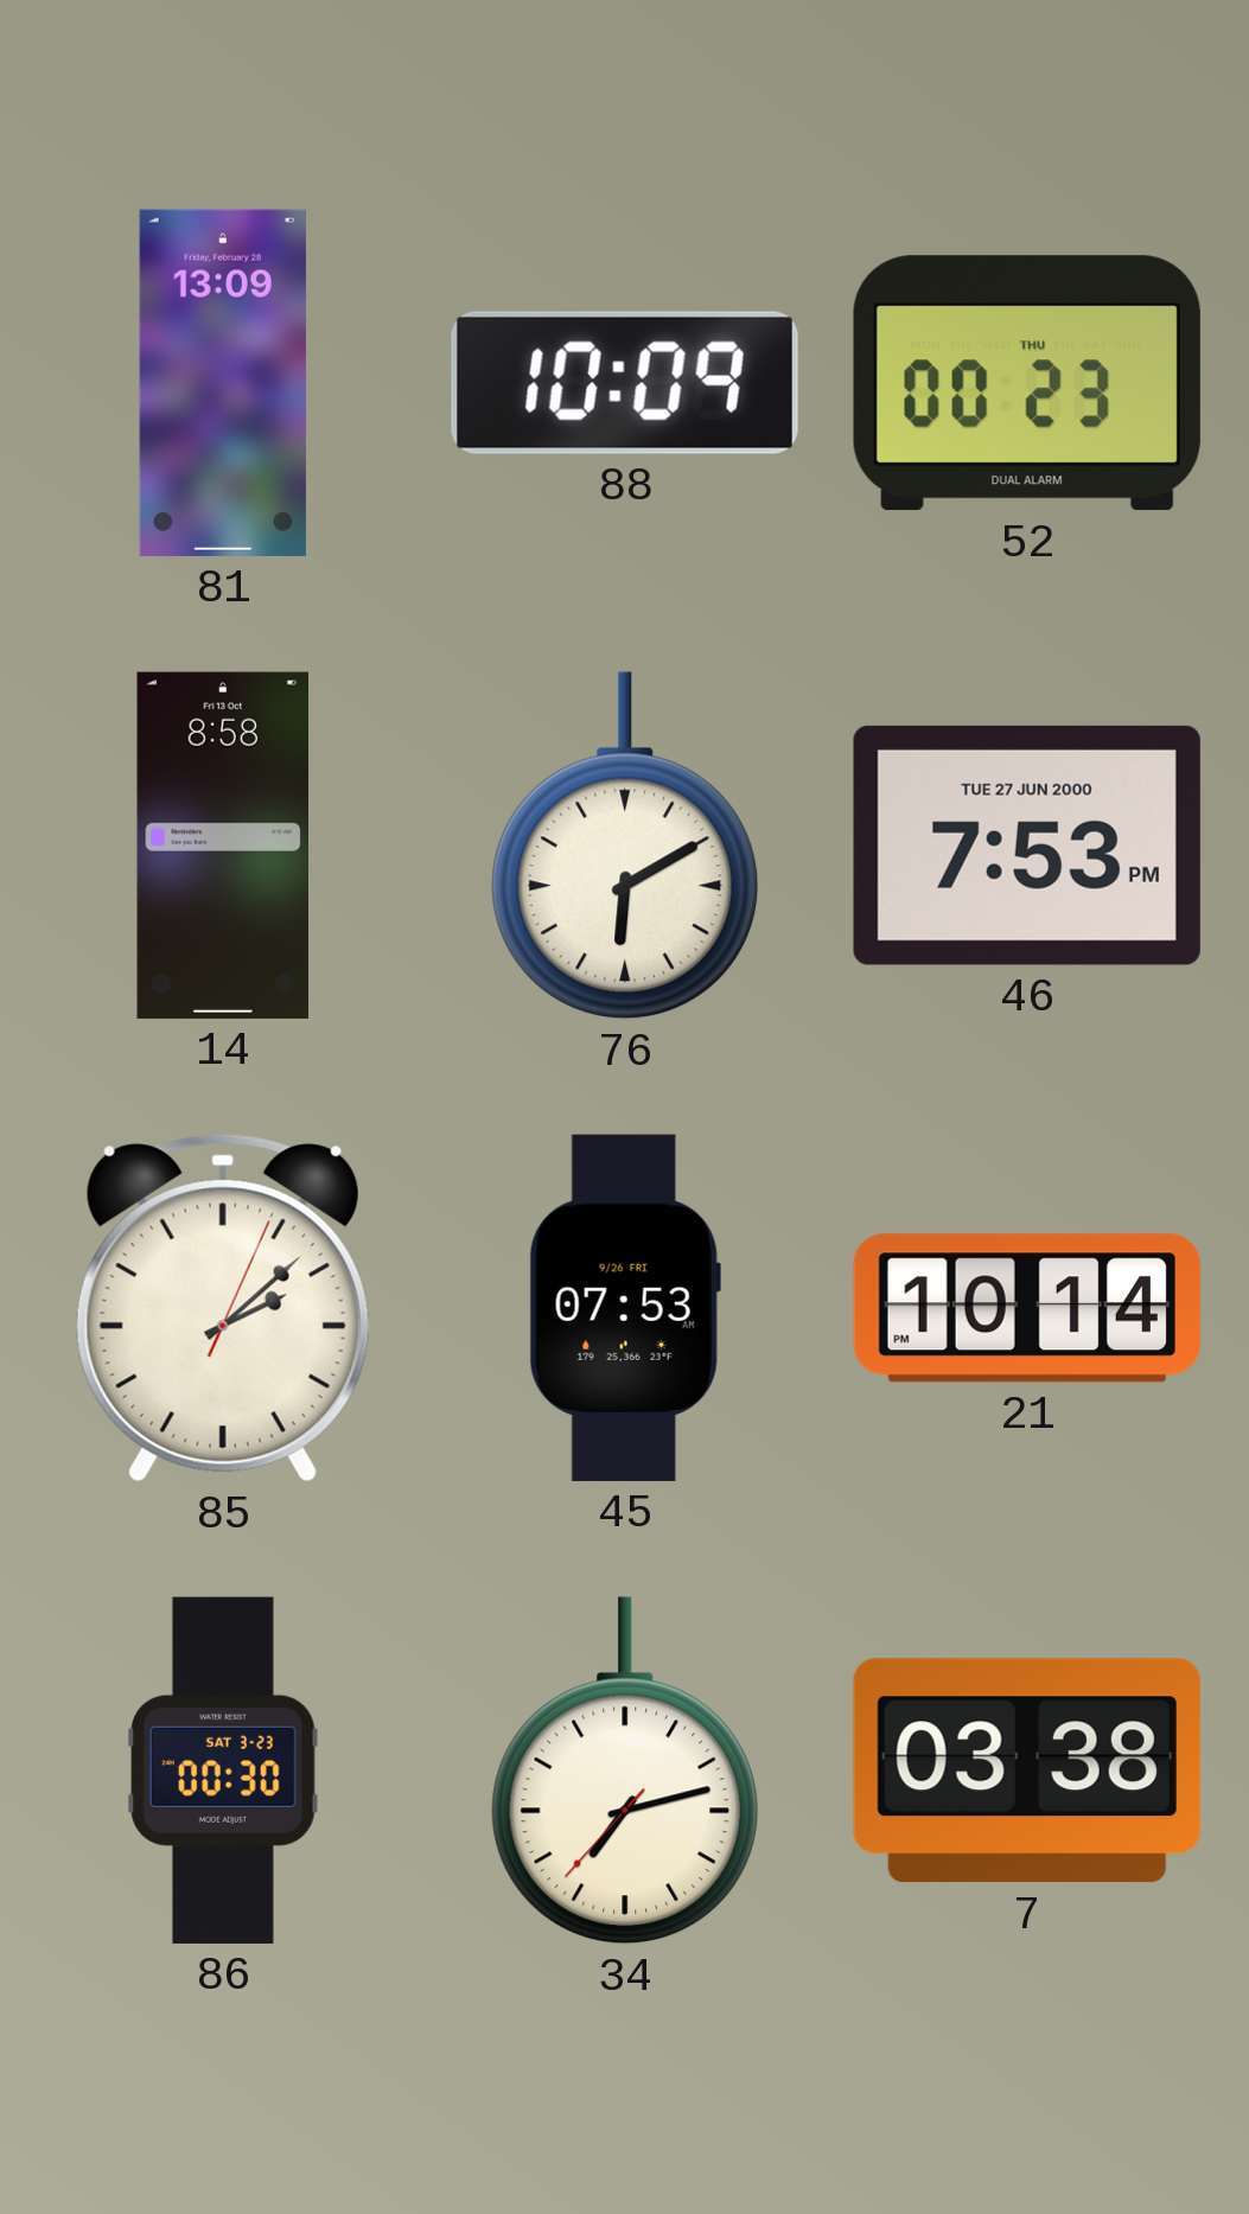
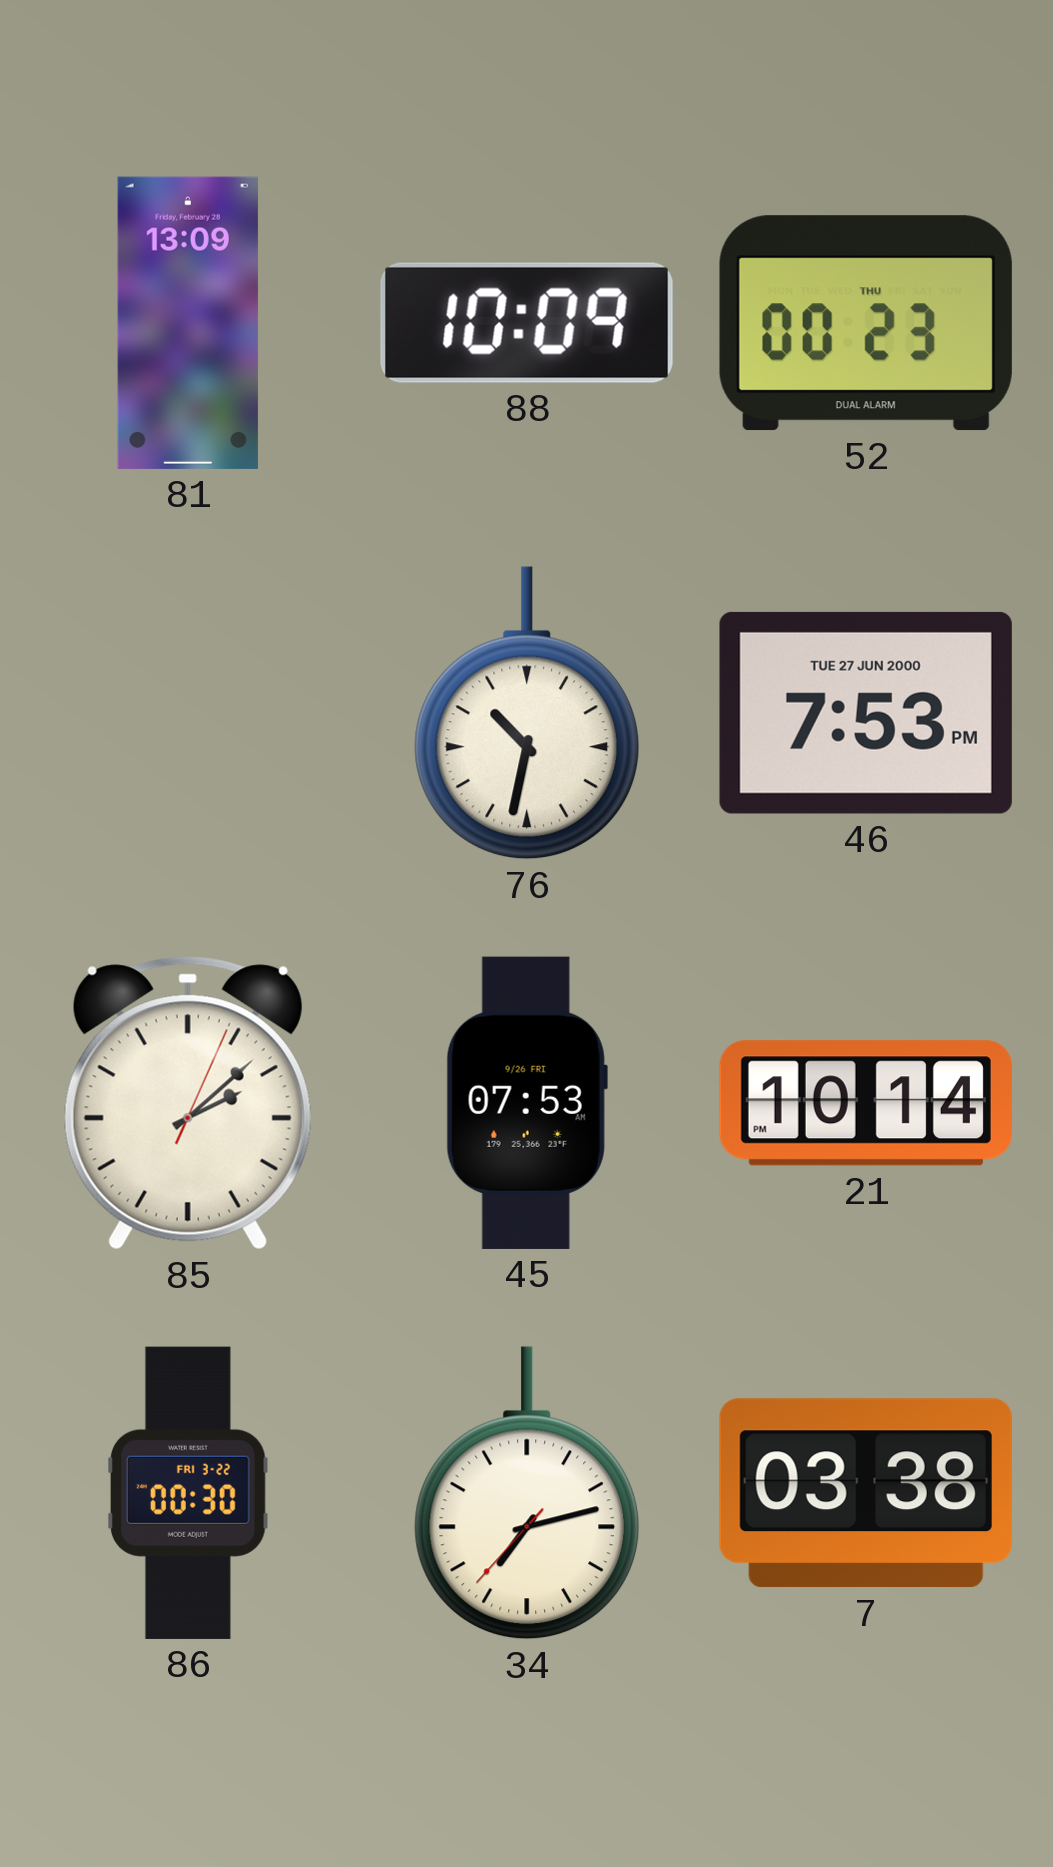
14: 8:58 -> none (222, 846)
76: 6:10 -> 10:32 (526, 713)
86 date: SAT 3-23 -> FRI 3-22 (188, 1493)
